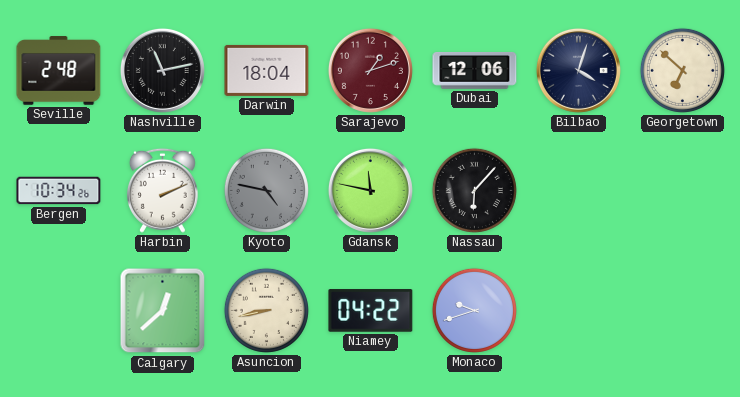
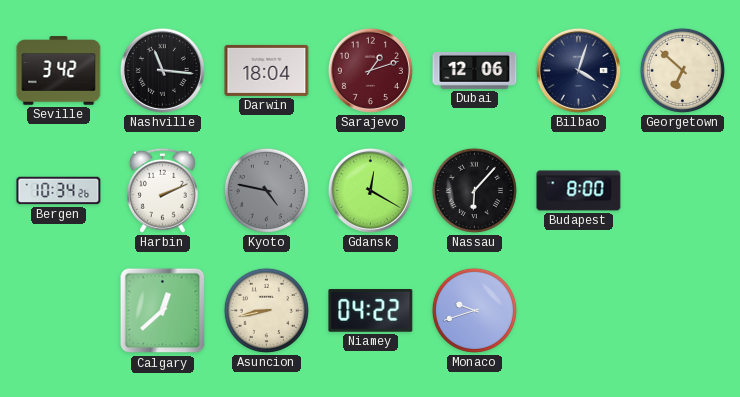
Seville: 2:48 -> 3:42 (59, 71)
Nashville: 11:13 -> 11:16 (162, 70)
Gdansk: 11:47 -> 12:20 (370, 190)
Budapest: none -> 8:00 (579, 191)
